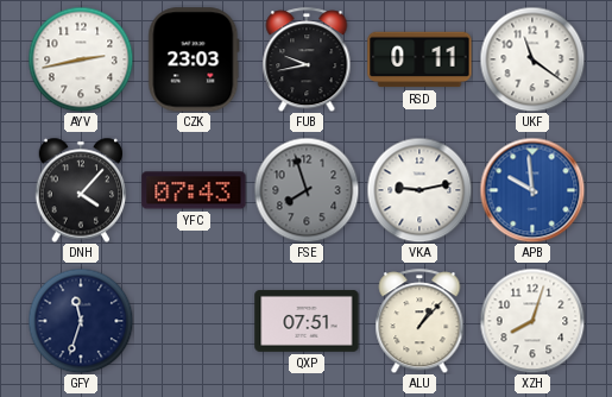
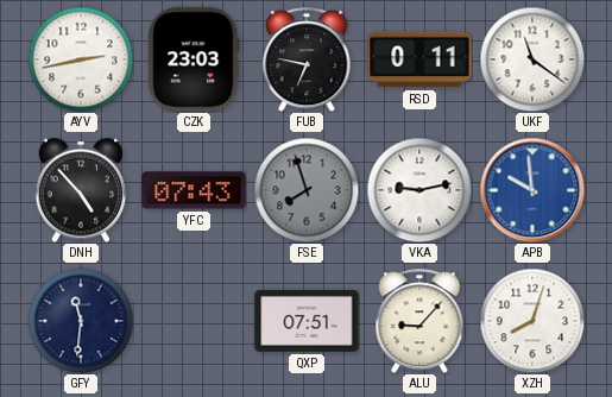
FUB: 9:43 -> 6:47 (307, 59)
DNH: 4:07 -> 4:53 (81, 190)
GFY: 11:33 -> 11:31 (81, 321)
ALU: 1:07 -> 9:07 (419, 321)
